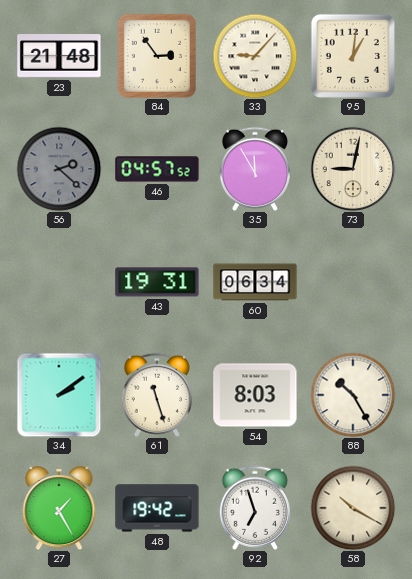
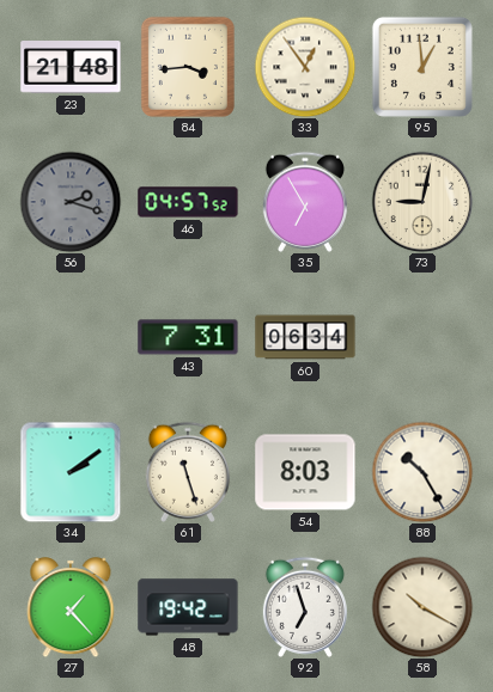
84: 2:54 -> 3:44 (188, 67)
33: 9:07 -> 12:54 (305, 67)
95: 1:01 -> 12:59 (422, 67)
56: 2:22 -> 2:18 (71, 202)
35: 11:55 -> 6:55 (305, 202)
43: 19:31 -> 7:31 (188, 337)
27: 1:25 -> 1:23 (71, 607)
